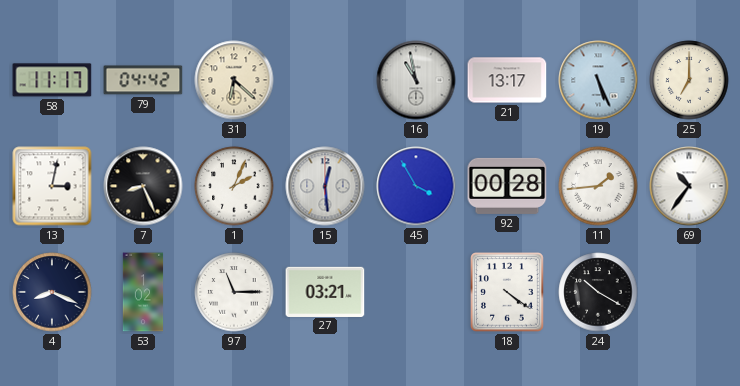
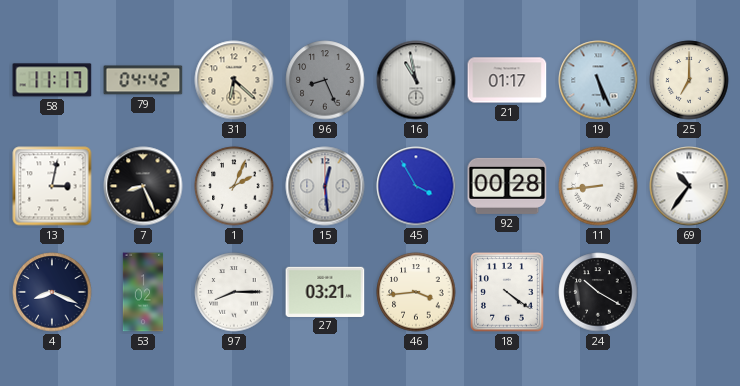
96: none -> 8:26 (325, 80)
21: 13:17 -> 01:17 (507, 80)
11: 1:44 -> 8:44 (598, 186)
97: 11:15 -> 8:15 (234, 292)
46: none -> 3:44 (416, 292)
